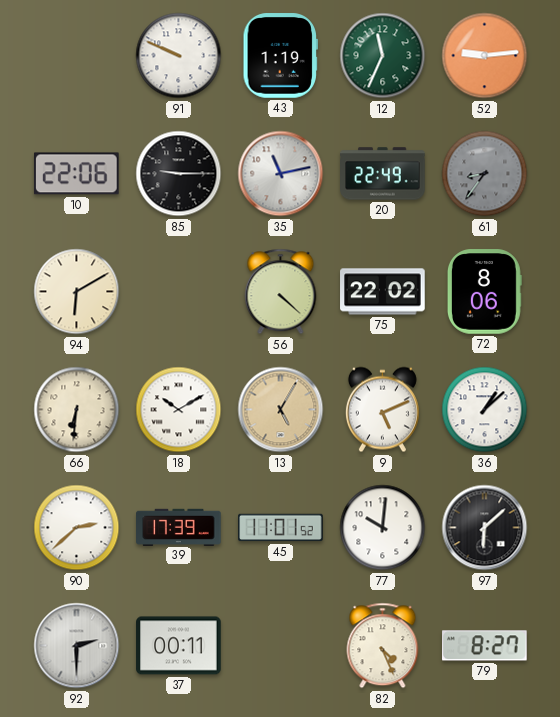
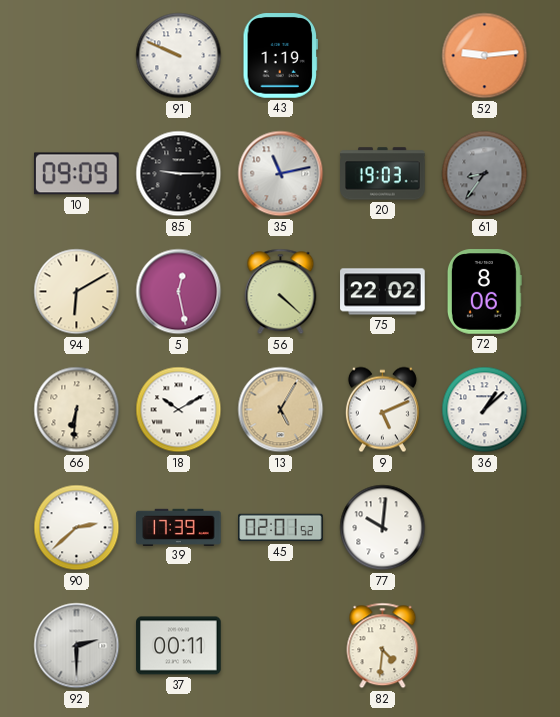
12: 11:34 -> none (383, 56)
10: 22:06 -> 09:09 (77, 174)
20: 22:49 -> 19:03 (383, 174)
5: none -> 12:28 (179, 292)
45: 11:01 -> 02:01 (281, 528)
97: 6:08 -> none (485, 528)
82: 4:26 -> 4:31 (383, 646)
79: 8:27 -> none (485, 646)
